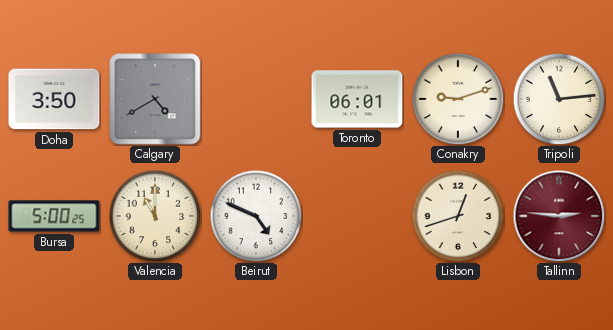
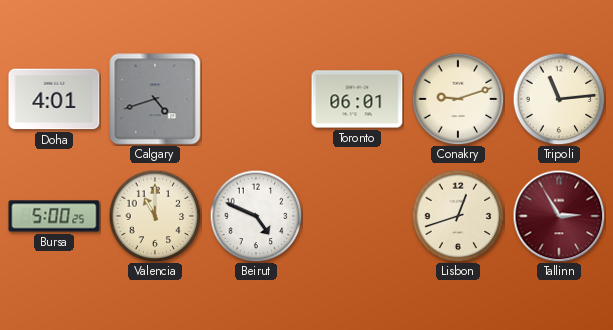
Doha: 3:50 -> 4:01 (54, 99)
Calgary: 4:40 -> 4:42 (155, 99)
Tallinn: 2:46 -> 2:55 (559, 216)
